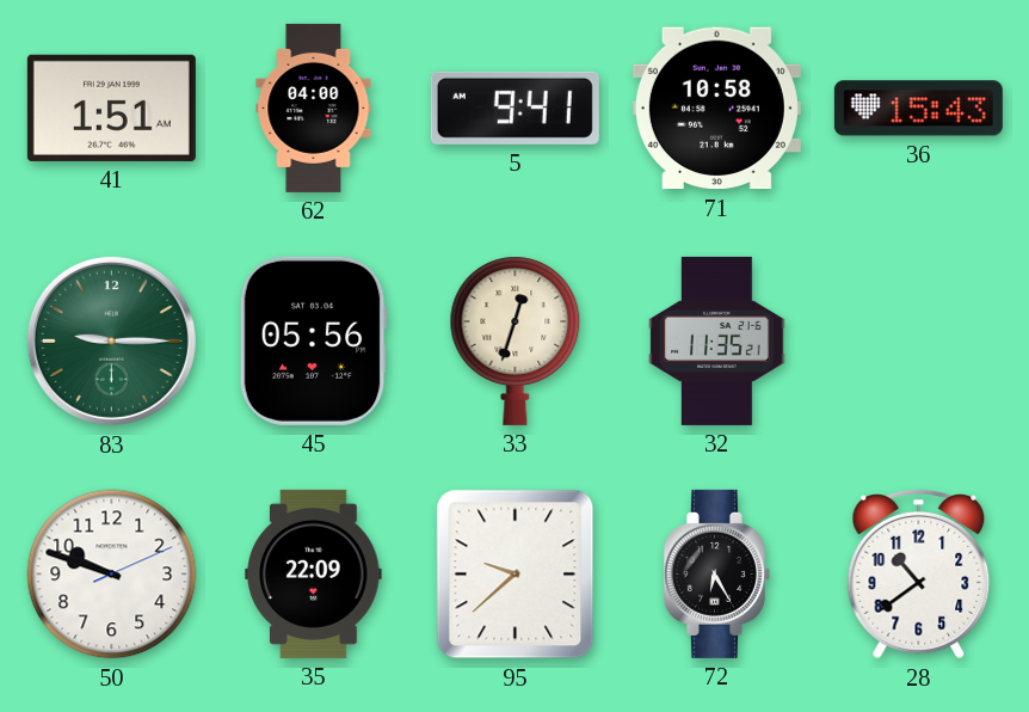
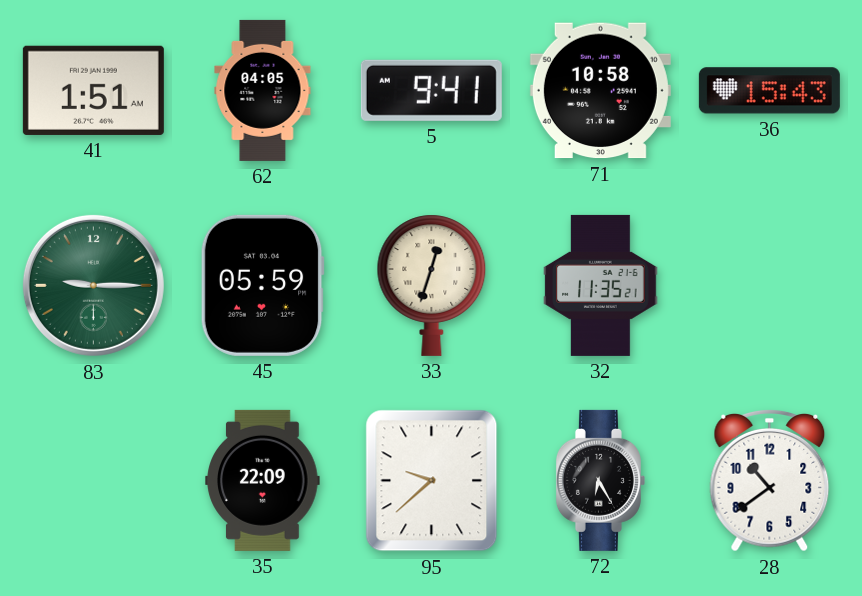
62: 04:00 -> 04:05 (263, 90)
45: 05:56 -> 05:59 (262, 285)
50: 9:48 -> none (112, 575)
